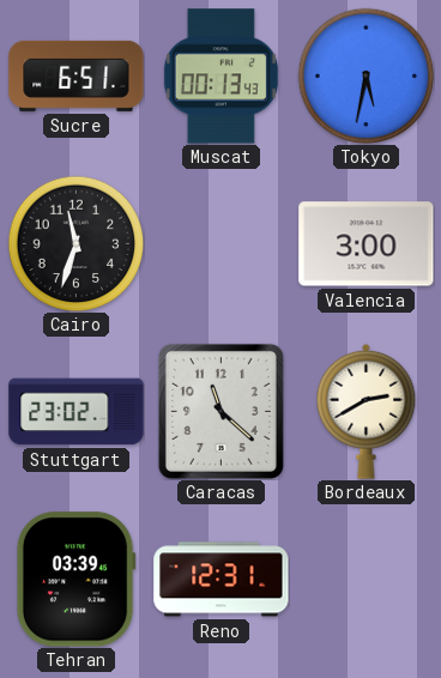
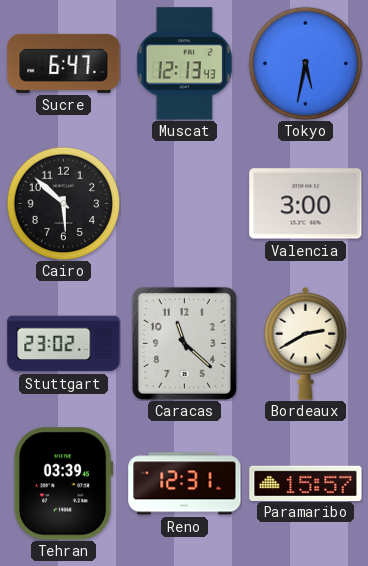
Sucre: 6:51 -> 6:47 (64, 63)
Muscat: 00:13 -> 12:13 (184, 64)
Cairo: 11:33 -> 5:52 (63, 203)
Paramaribo: none -> 15:57 (306, 483)
